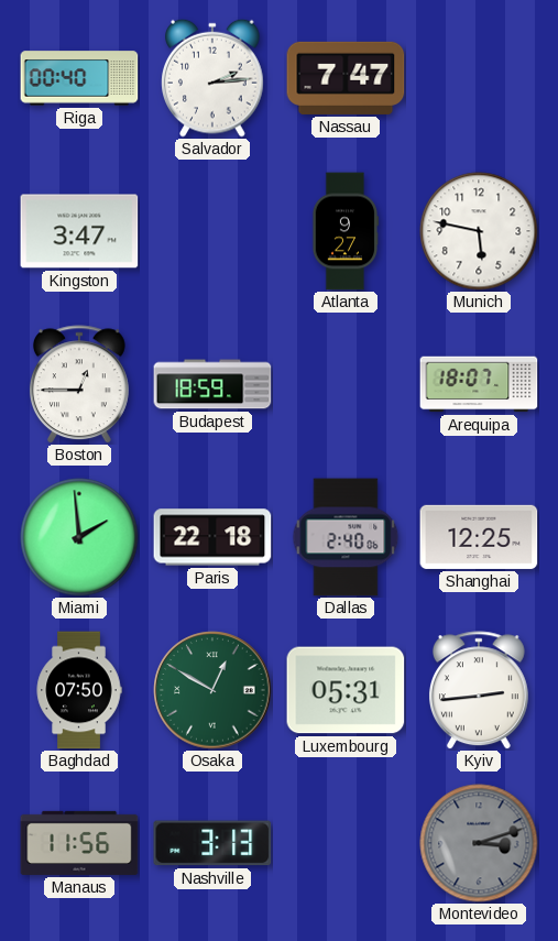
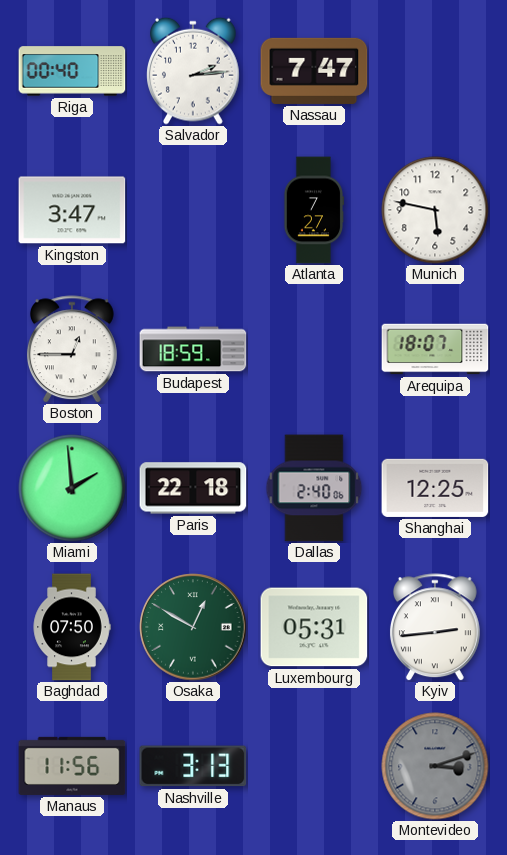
Atlanta: 9:27 -> 7:27 (314, 210)
